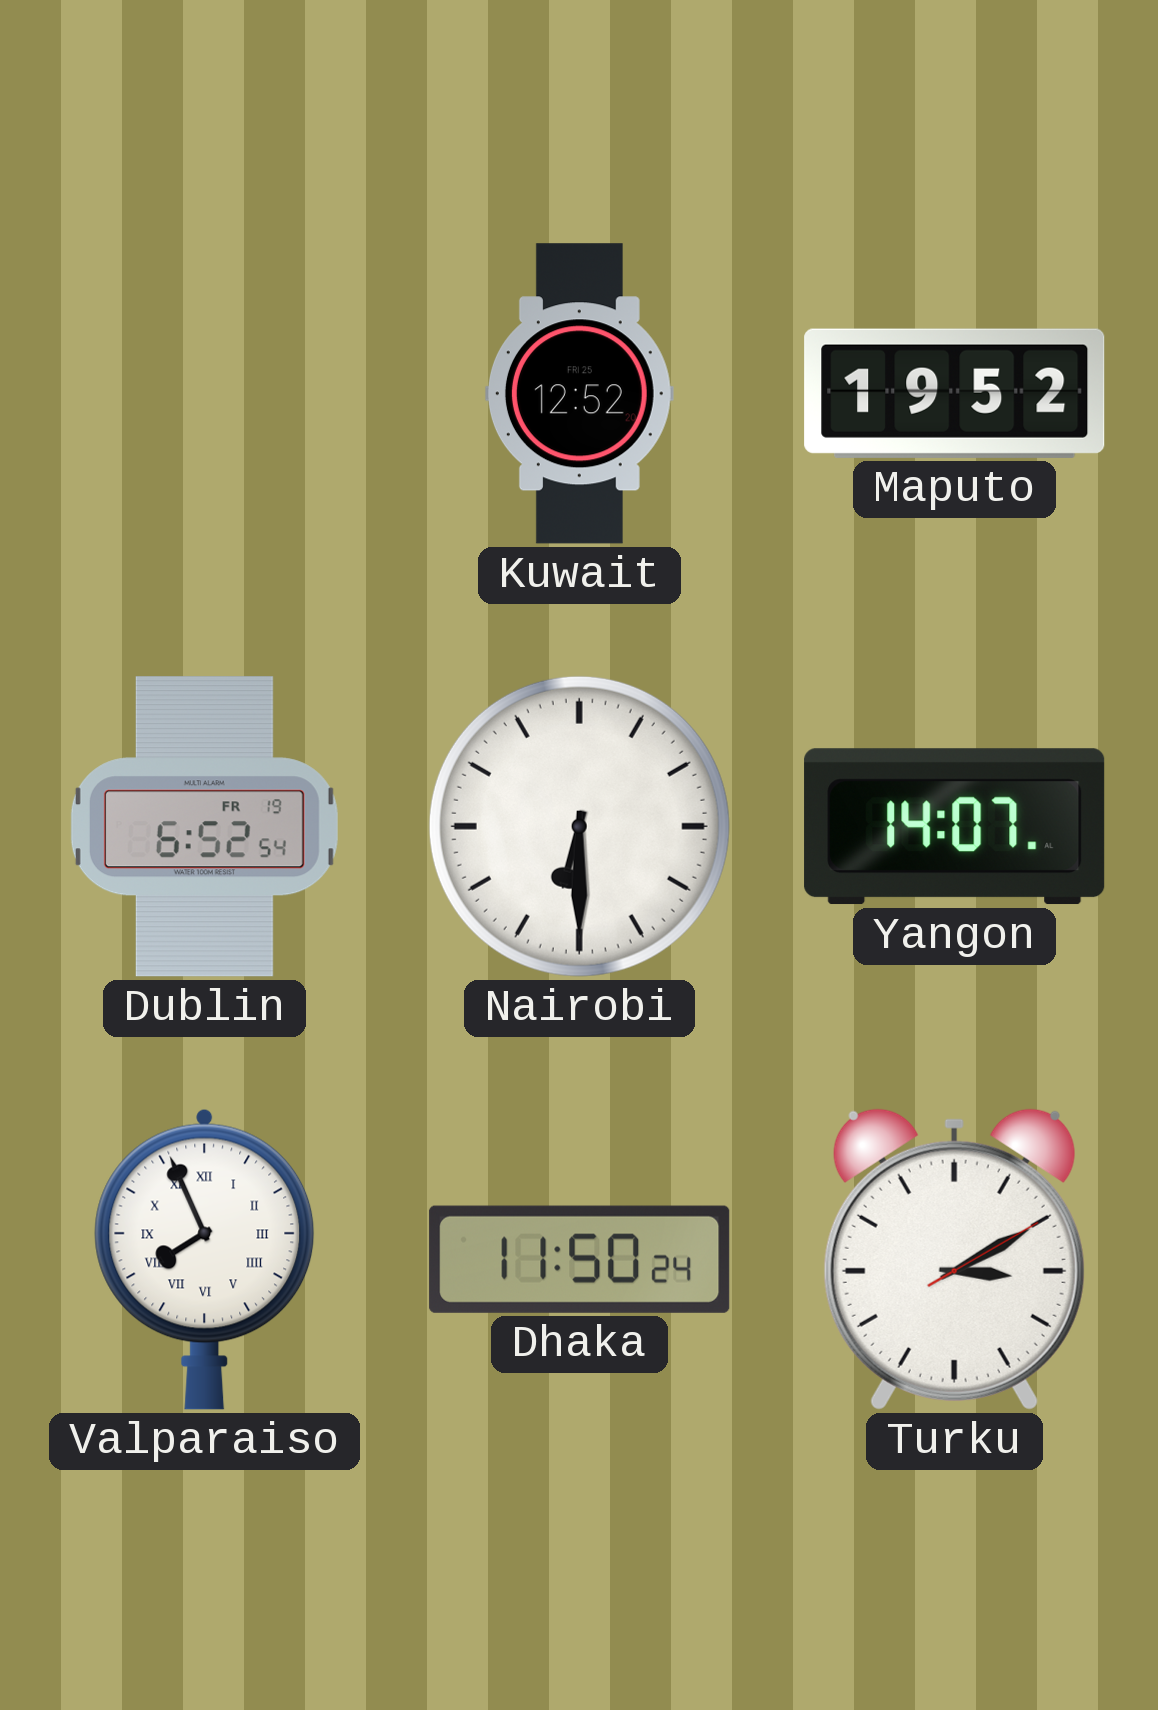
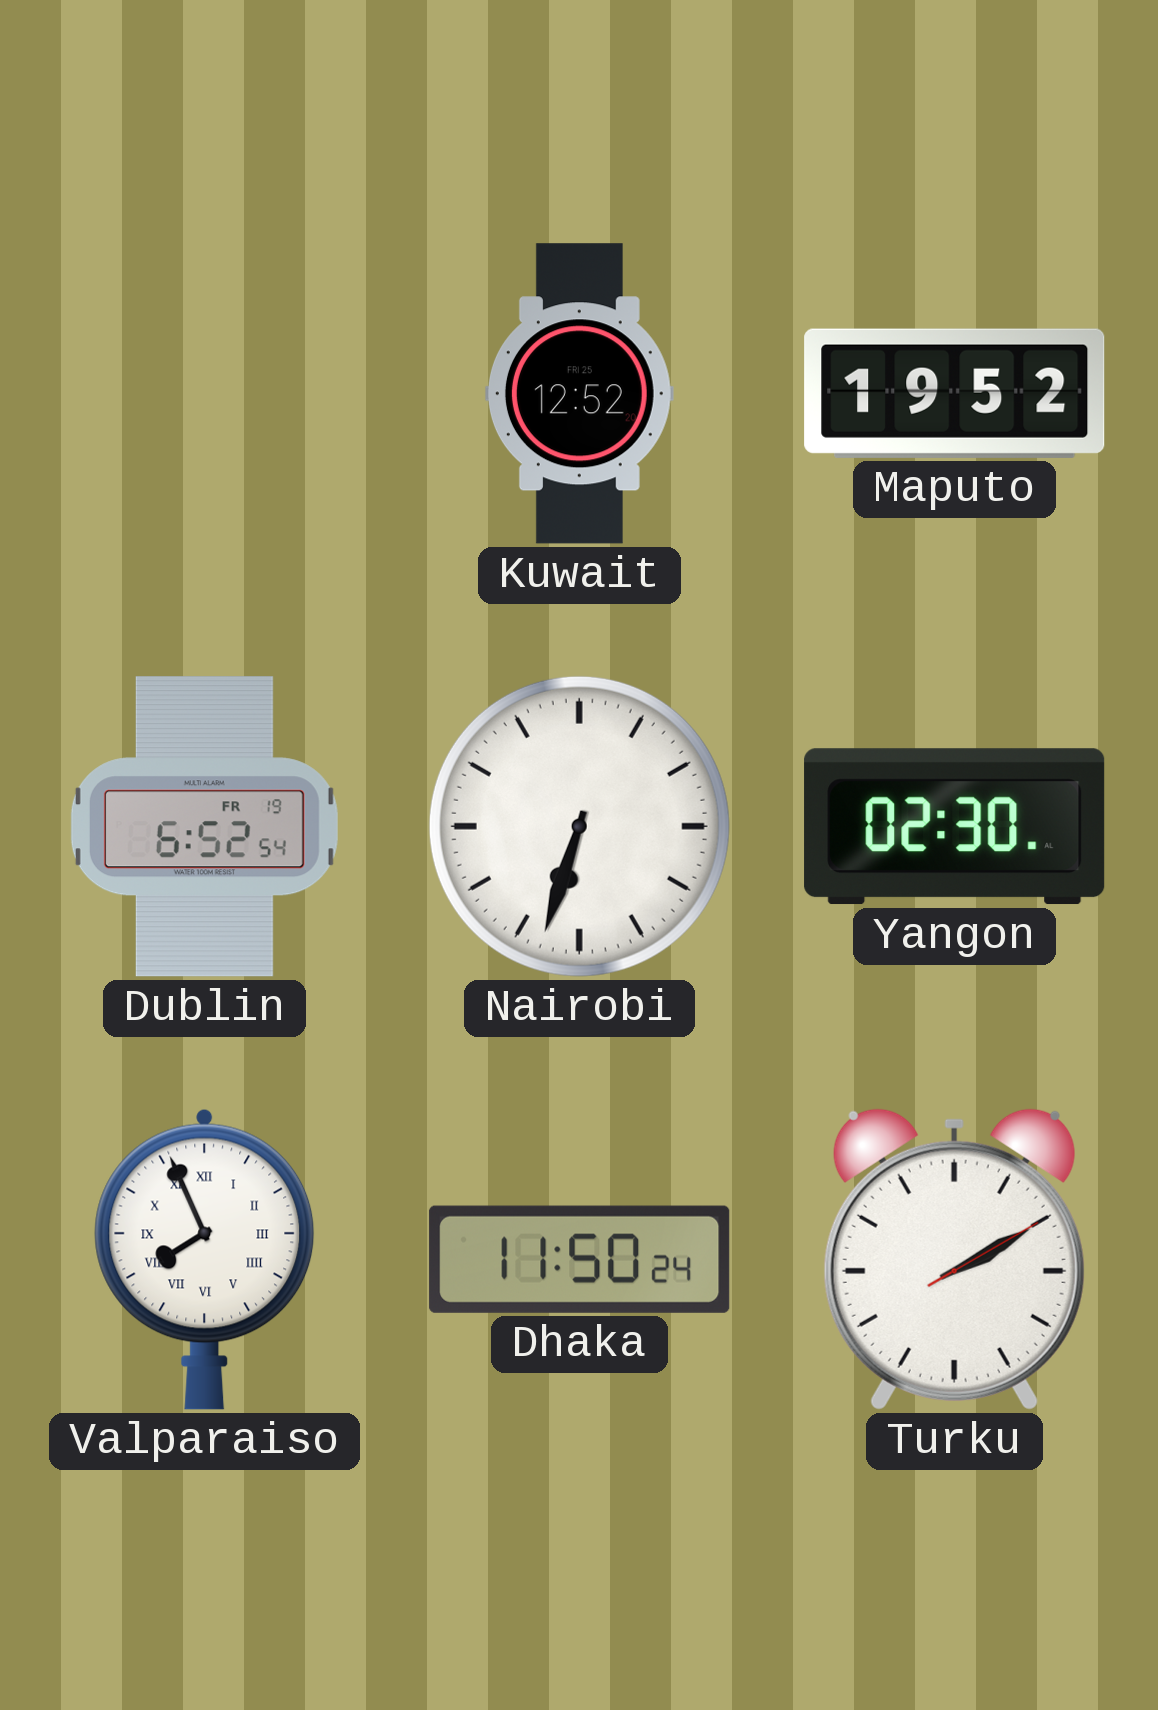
Nairobi: 6:30 -> 6:33 (579, 826)
Yangon: 14:07 -> 02:30 (955, 827)
Turku: 3:10 -> 2:10 (954, 1259)
